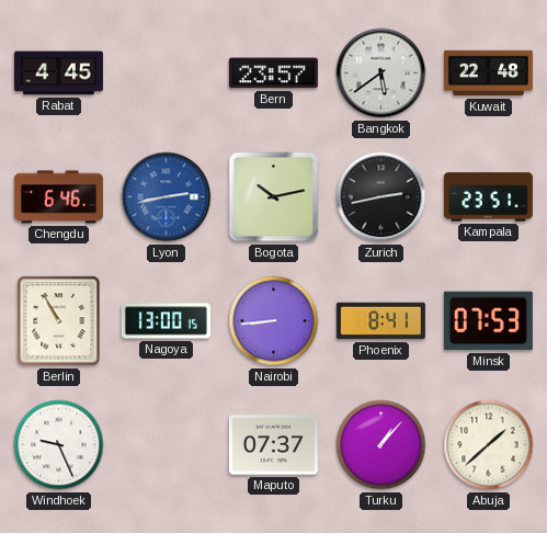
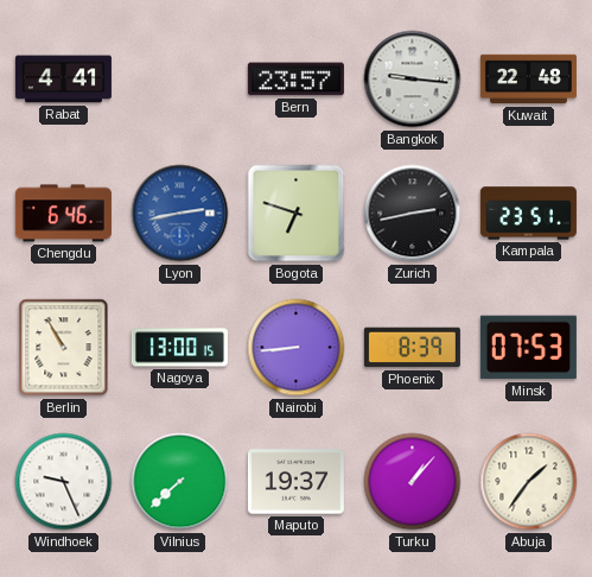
Rabat: 4:45 -> 4:41 (63, 80)
Bangkok: 5:39 -> 9:16 (413, 80)
Bogota: 10:13 -> 6:48 (297, 214)
Phoenix: 8:41 -> 8:39 (412, 348)
Vilnius: none -> 7:38 (180, 482)
Maputo: 07:37 -> 19:37 (295, 482)
Abuja: 1:38 -> 1:36 (529, 482)
